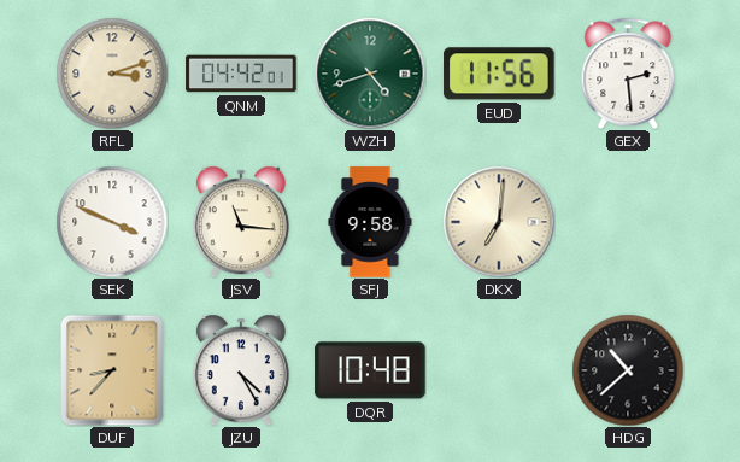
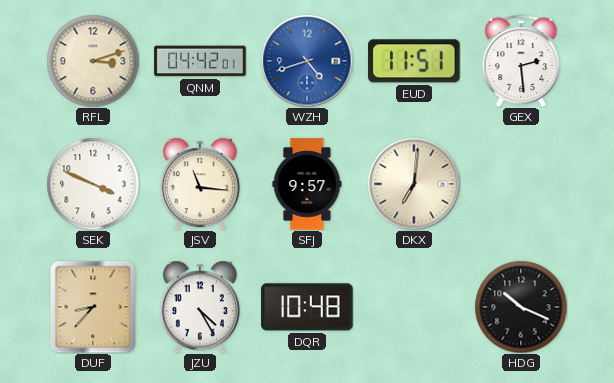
WZH dial: green -> blue (307, 61)
EUD: 11:56 -> 11:51 (414, 61)
SFJ: 9:58 -> 9:57 (307, 184)
HDG: 10:38 -> 10:19 (521, 307)
